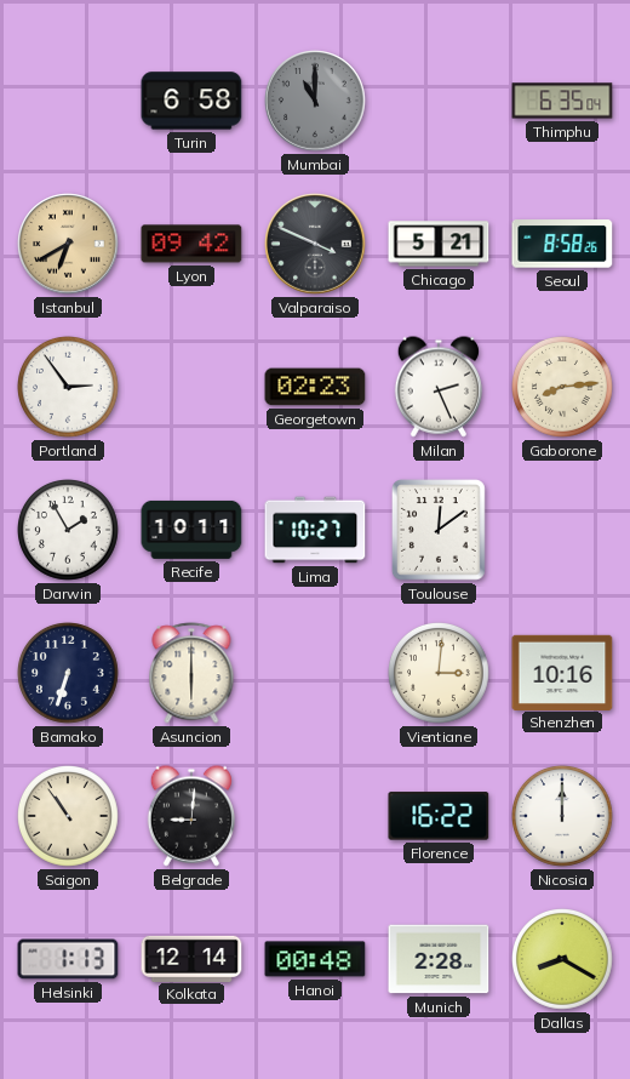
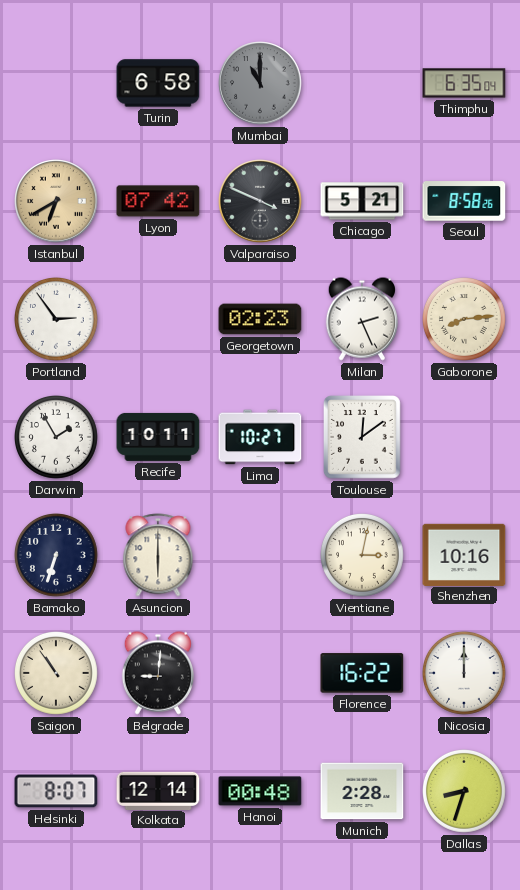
Lyon: 09:42 -> 07:42 (158, 201)
Vientiane: 3:01 -> 3:02 (363, 556)
Helsinki: 1:13 -> 8:07 (56, 791)
Dallas: 8:20 -> 8:33 (465, 792)
